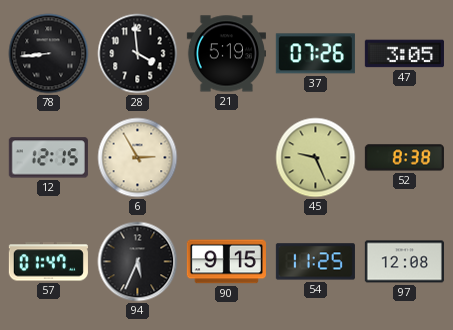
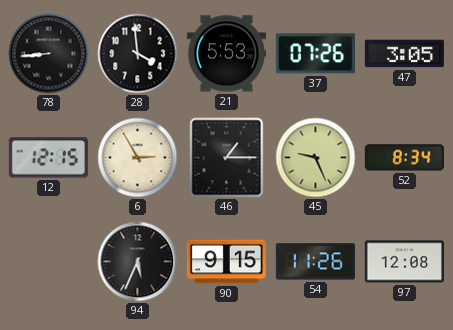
21: 5:19 -> 5:53 (226, 54)
46: none -> 1:15 (227, 158)
52: 8:38 -> 8:34 (404, 158)
57: 01:47 -> none (48, 262)
54: 11:25 -> 11:26 (315, 262)
